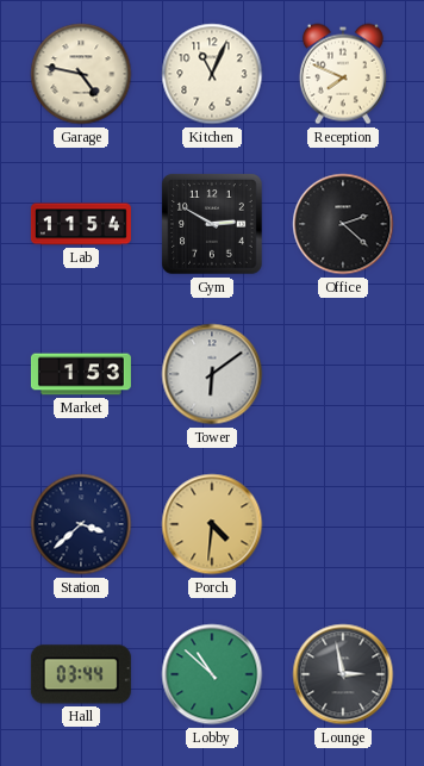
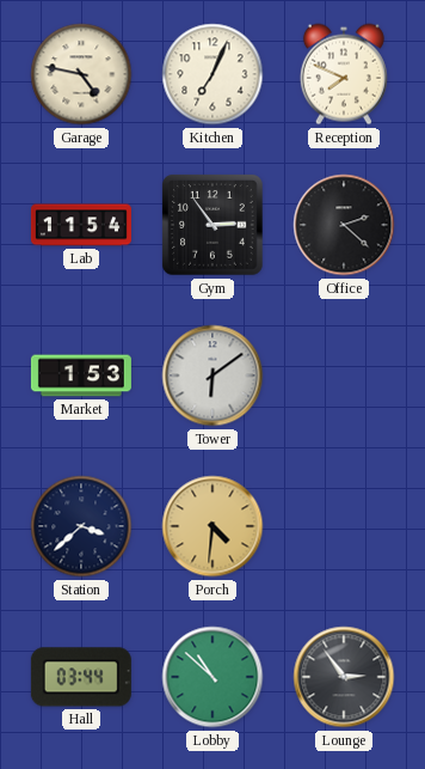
Kitchen: 11:04 -> 7:04 (213, 74)
Gym: 2:50 -> 2:54 (214, 226)
Lounge: 2:58 -> 2:54 (344, 677)
